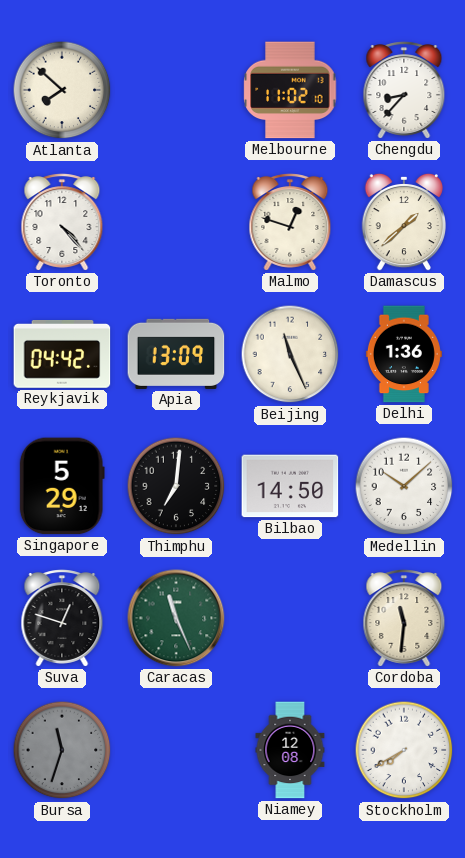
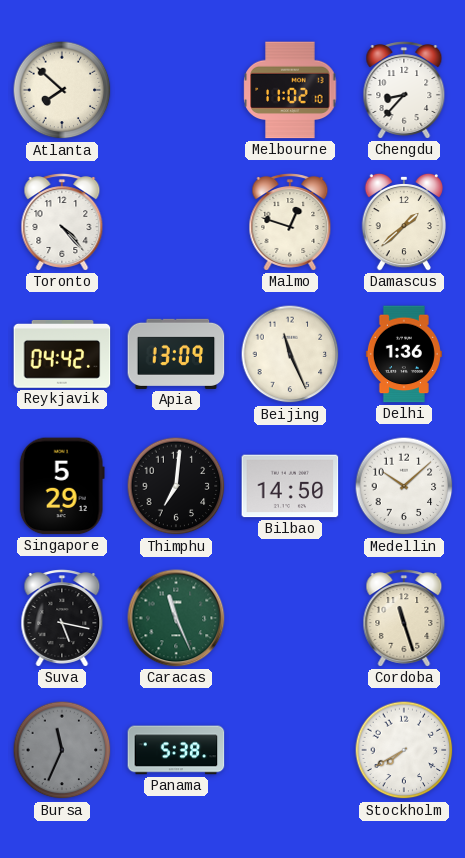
Suva: 12:48 -> 5:17 (62, 618)
Cordoba: 11:31 -> 11:27 (404, 618)
Bursa: 11:33 -> 11:34 (62, 750)
Panama: none -> 5:38 (176, 750)
Niamey: 12:08 -> none (290, 750)
